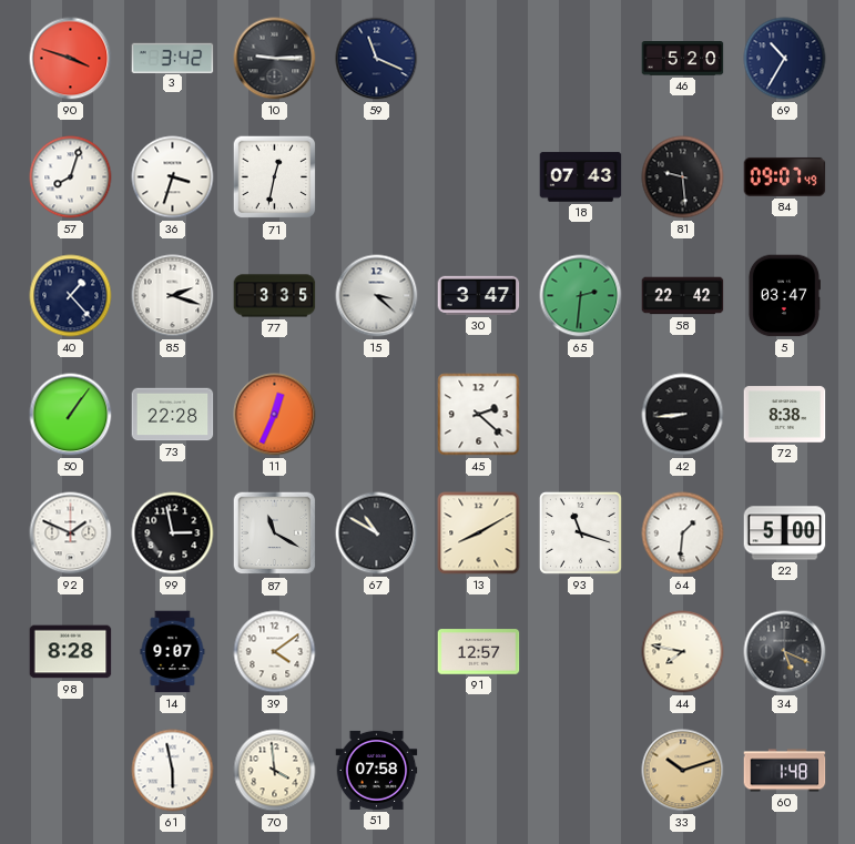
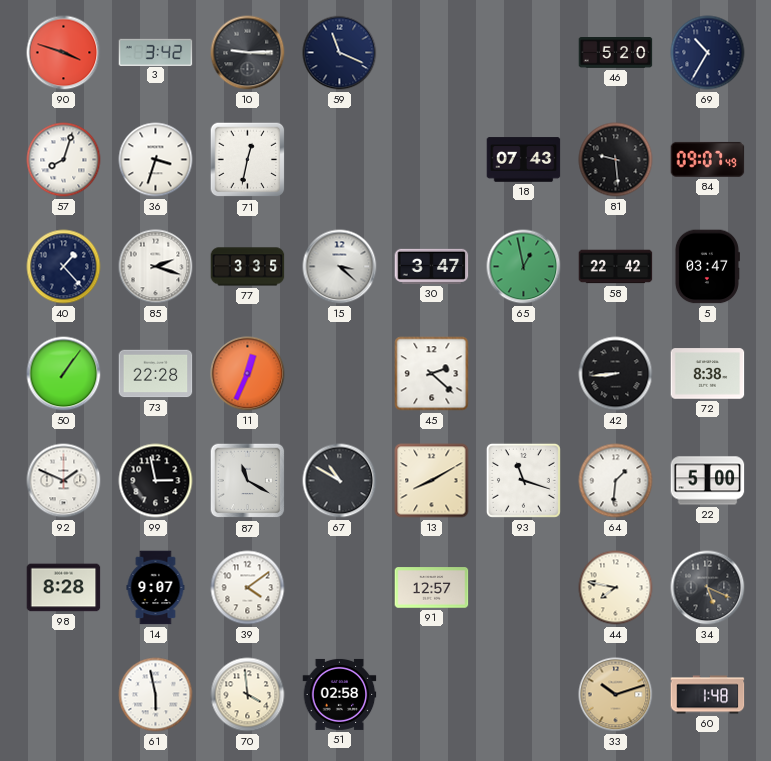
65: 2:31 -> 12:58 (524, 267)
51: 07:58 -> 02:58 (340, 694)
